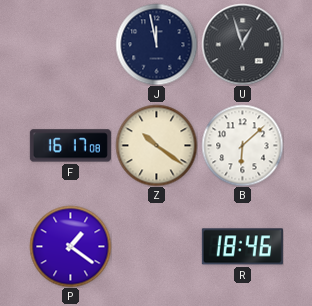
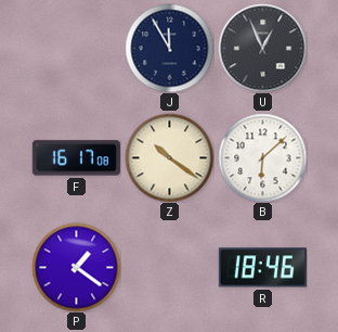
J: 11:58 -> 11:55 (169, 48)
U: 12:57 -> 12:56 (262, 48)
